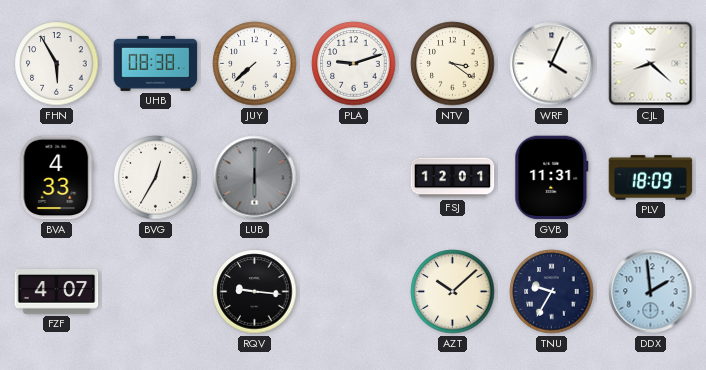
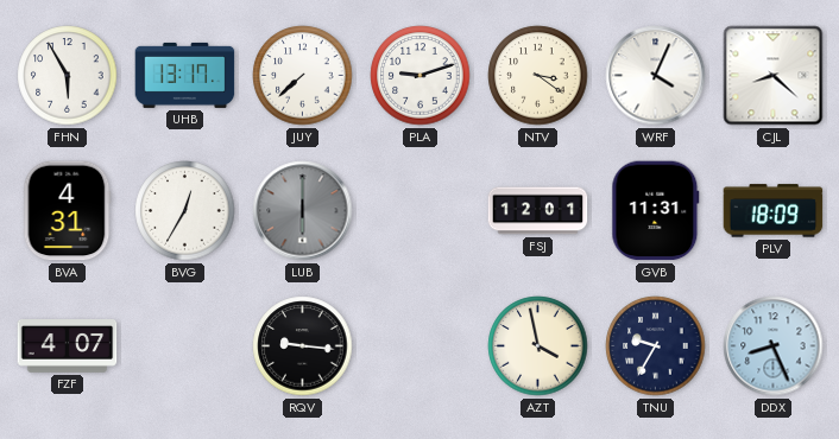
UHB: 08:38 -> 13:17 (185, 75)
BVA: 4:33 -> 4:31 (68, 211)
AZT: 10:08 -> 3:58 (538, 346)
DDX: 1:59 -> 8:26 (774, 346)
